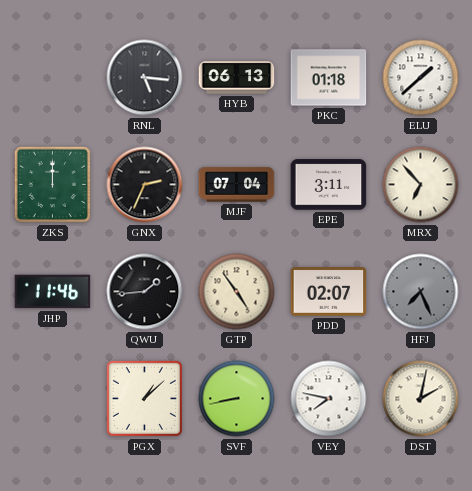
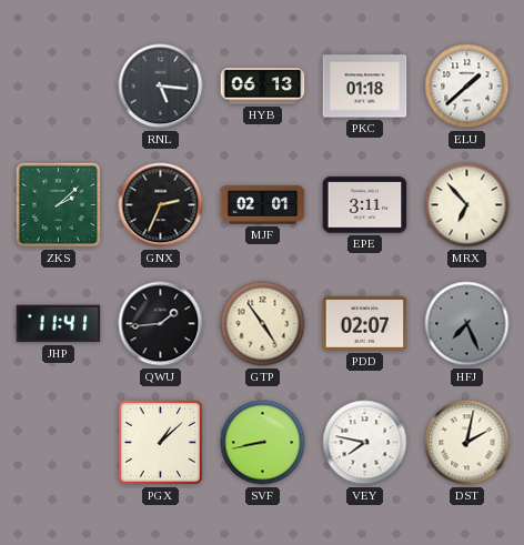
ZKS: 12:00 -> 2:08 (58, 204)
MJF: 07:04 -> 02:01 (263, 205)
JHP: 11:46 -> 11:41 (59, 324)
